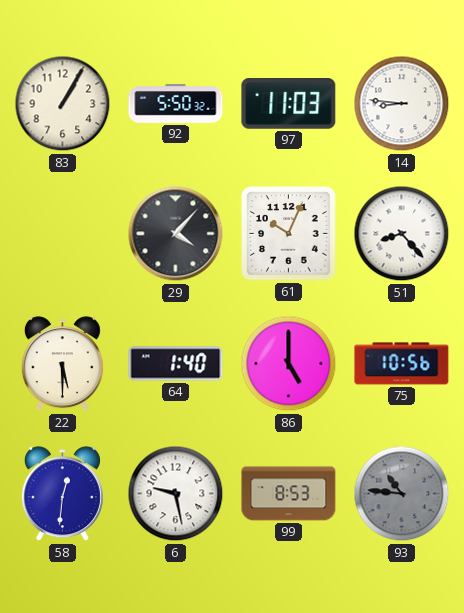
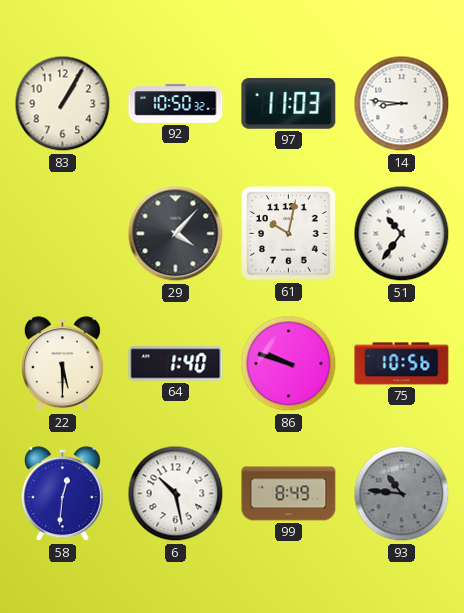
92: 5:50 -> 10:50 (176, 104)
61: 10:04 -> 10:02 (289, 234)
51: 8:23 -> 10:36 (402, 234)
86: 5:00 -> 9:48 (289, 364)
6: 9:28 -> 10:28 (176, 494)
99: 8:53 -> 8:49 (289, 494)
